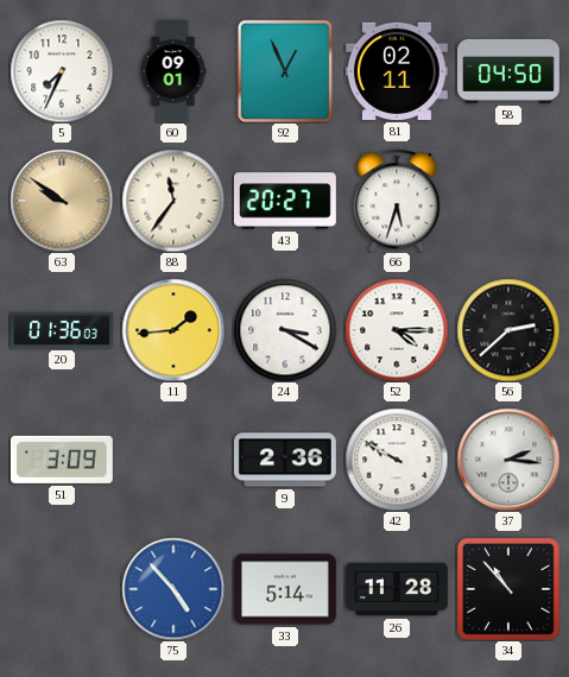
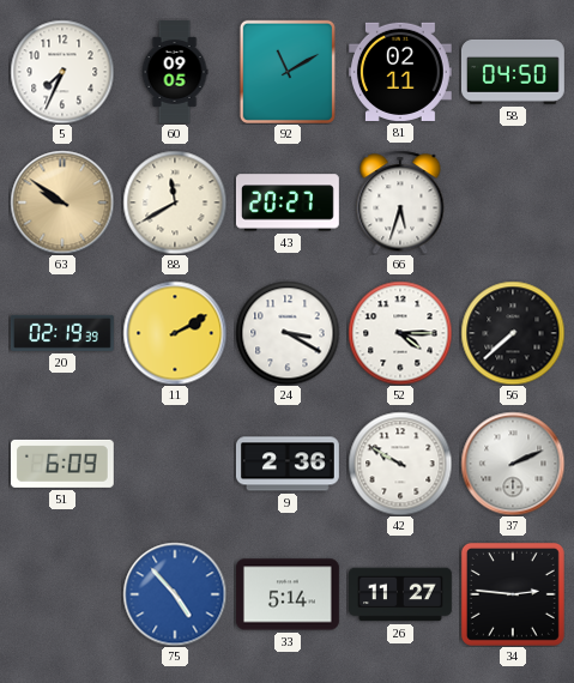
60: 09:01 -> 09:05 (175, 73)
92: 12:56 -> 11:10 (288, 72)
88: 11:36 -> 11:40 (175, 203)
20: 01:36 -> 02:19 (64, 333)
11: 1:44 -> 2:10 (175, 333)
56: 2:38 -> 7:38 (513, 333)
51: 3:09 -> 6:09 (62, 464)
37: 2:16 -> 2:11 (513, 464)
26: 11:28 -> 11:27 (401, 594)
34: 10:53 -> 2:46 (513, 594)
